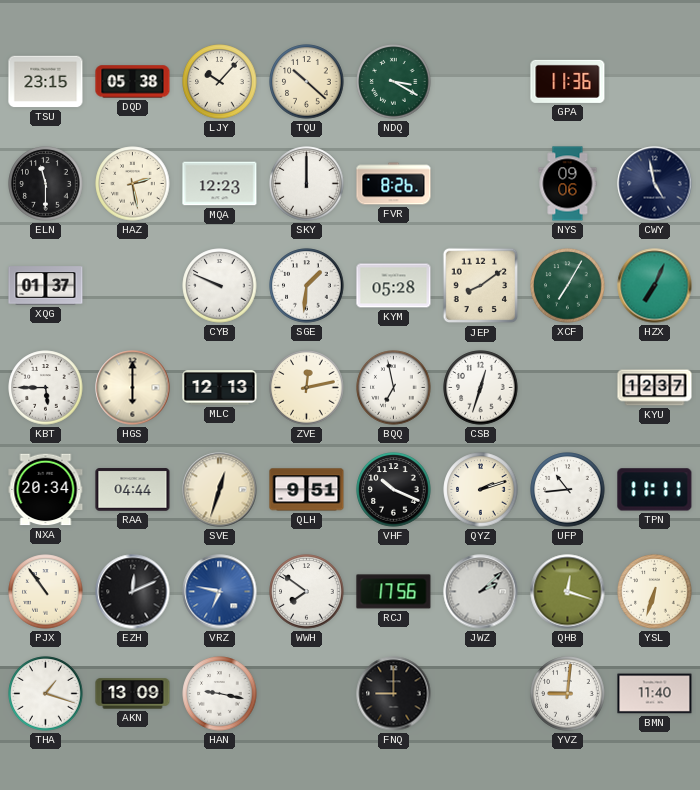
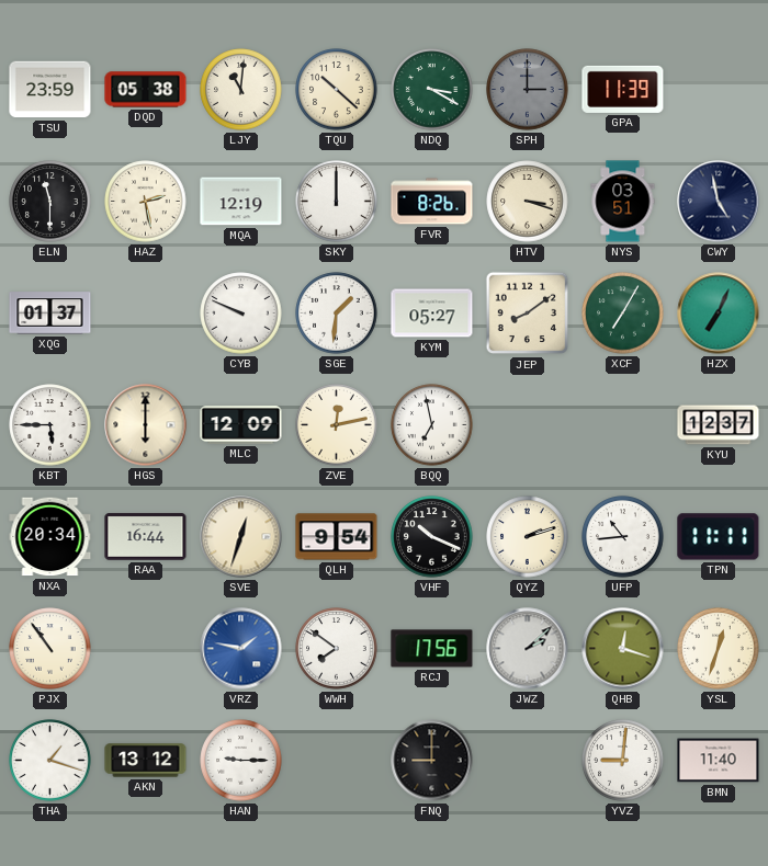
TSU: 23:15 -> 23:59 (50, 90)
LJY: 10:07 -> 11:01 (241, 90)
SPH: none -> 3:00 (528, 90)
GPA: 11:36 -> 11:39 (623, 89)
MQA: 12:23 -> 12:19 (241, 202)
HTV: none -> 3:18 (528, 202)
NYS: 09:06 -> 03:51 (623, 202)
KYM: 05:28 -> 05:27 (432, 314)
MLC: 12:13 -> 12:09 (241, 425)
CSB: 12:33 -> none (481, 388)
RAA: 04:44 -> 16:44 (146, 537)
QLH: 9:51 -> 9:54 (337, 537)
EZH: 12:11 -> none (133, 592)
VRZ: 6:47 -> 1:47 (241, 649)
YSL: 6:33 -> 12:33 (719, 649)
AKN: 13:09 -> 13:12 (146, 761)
HAN: 9:17 -> 9:15 (241, 761)
